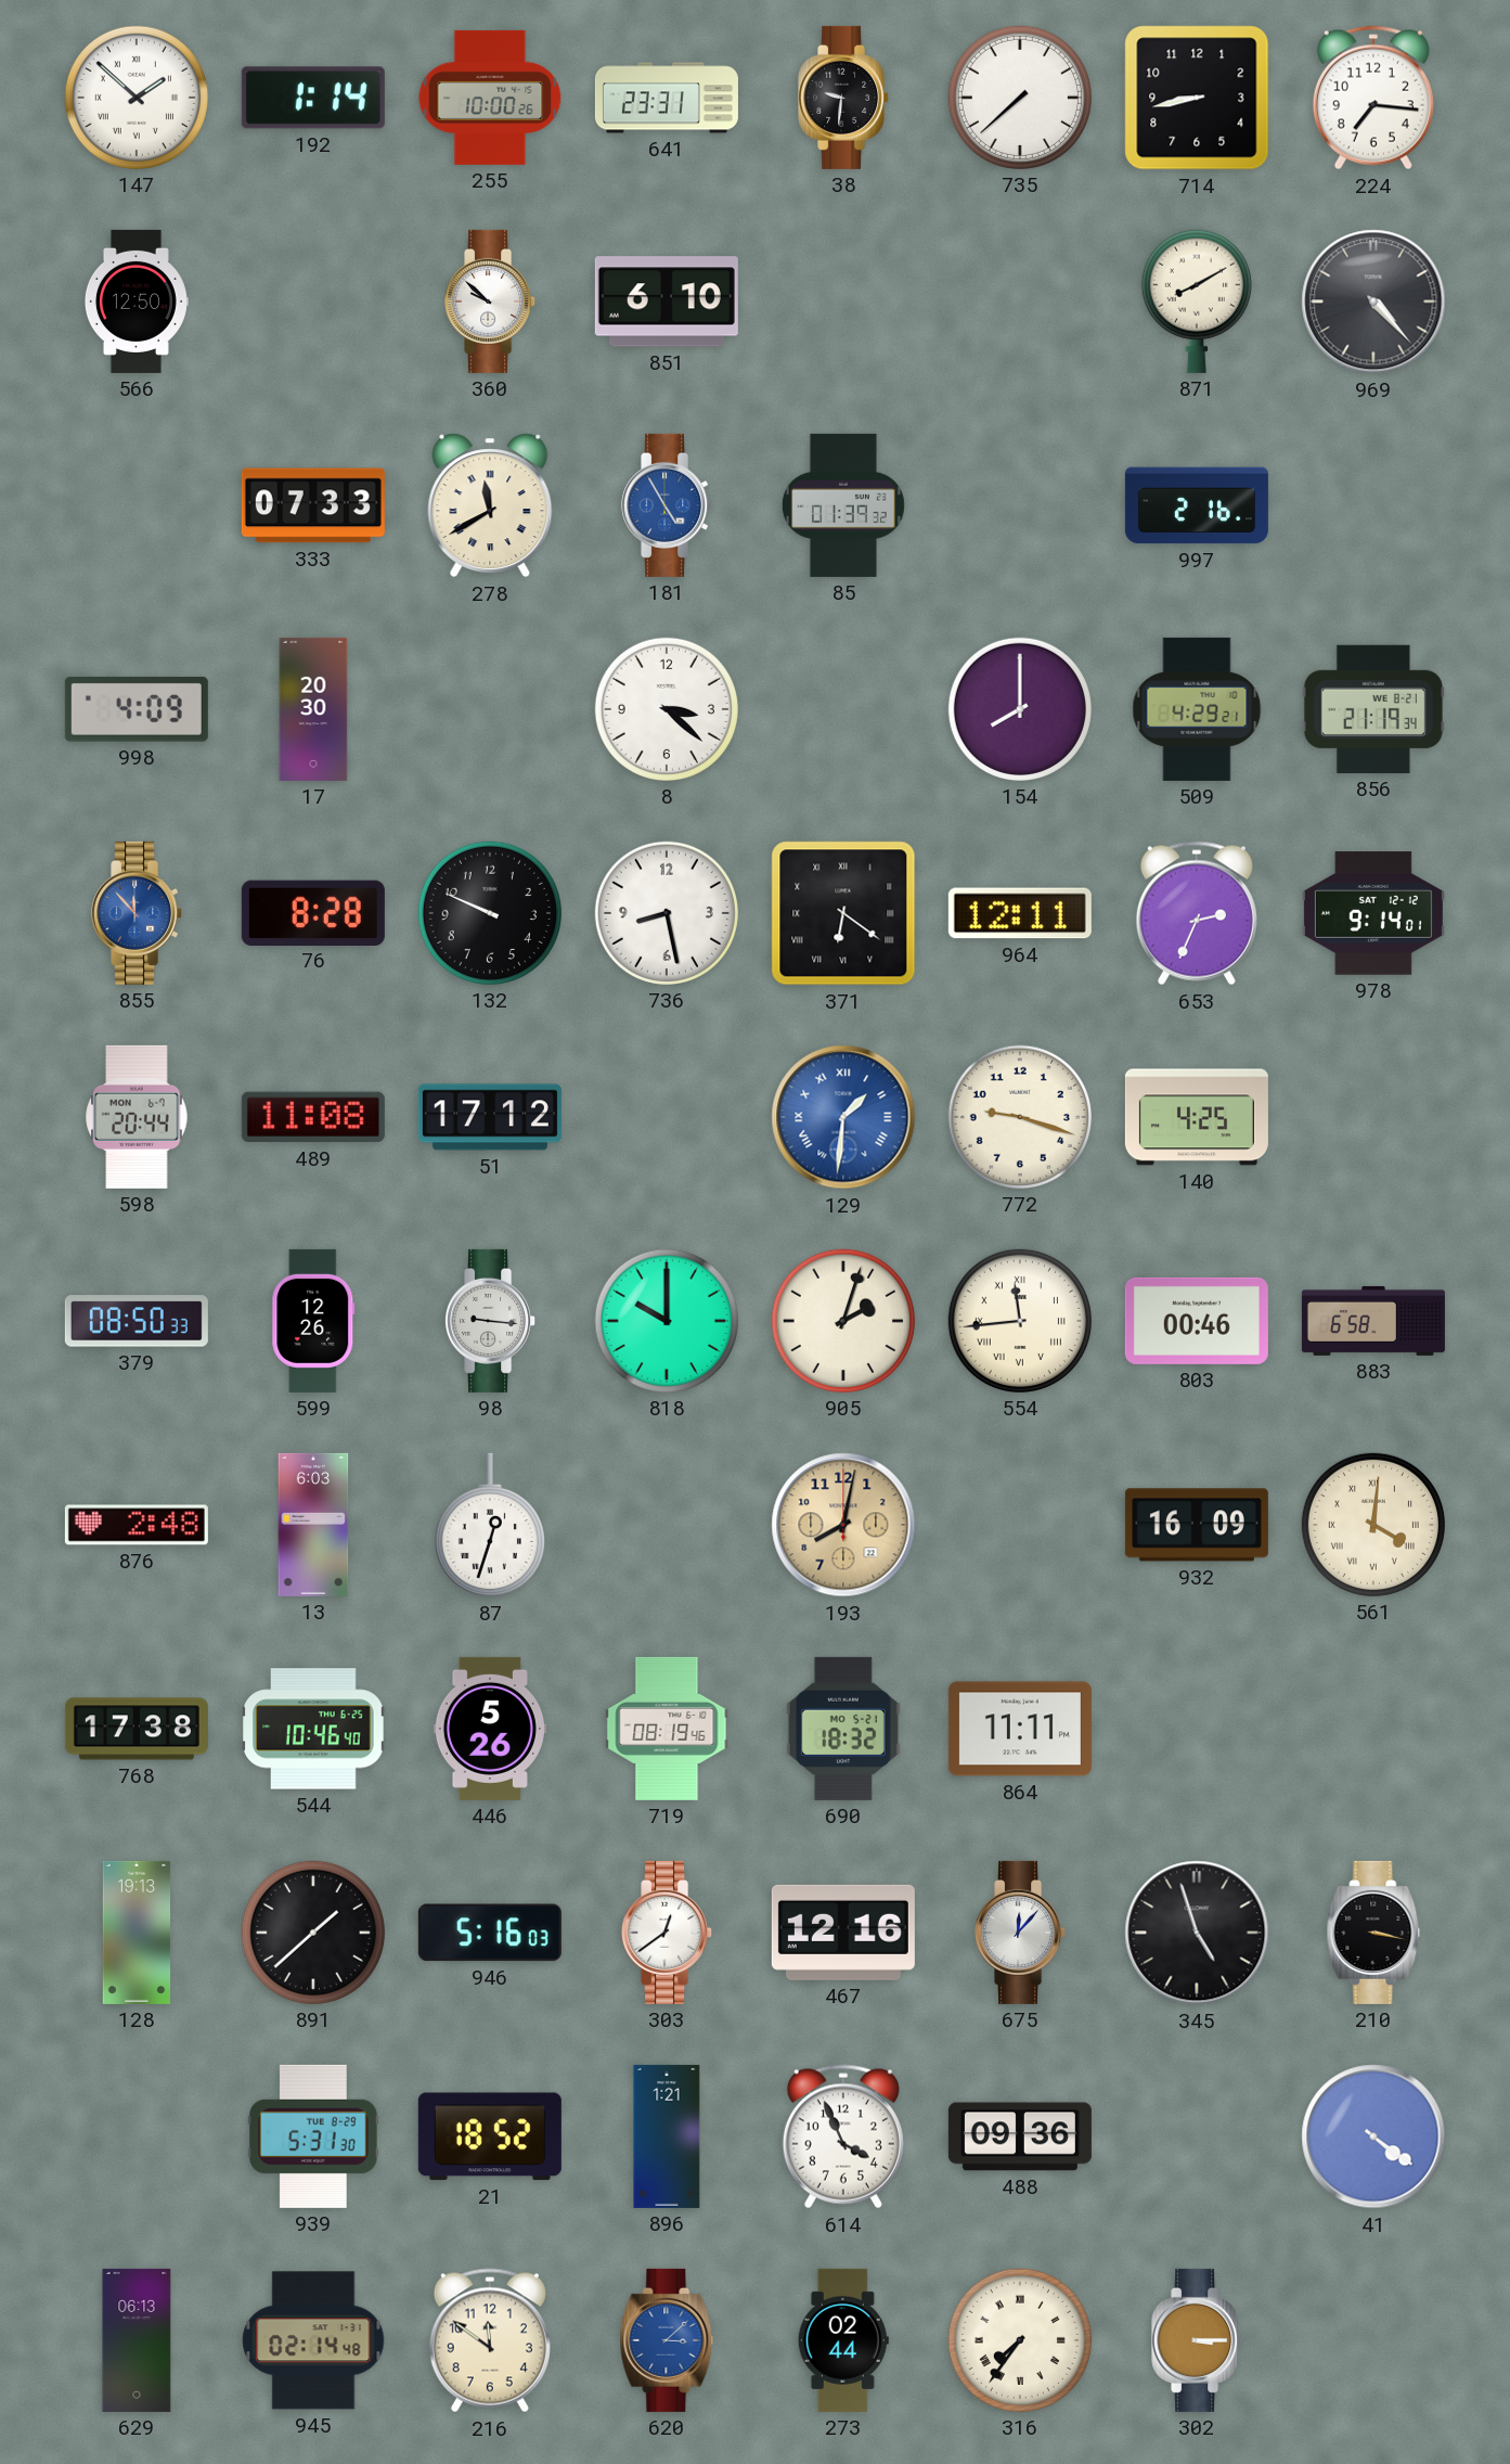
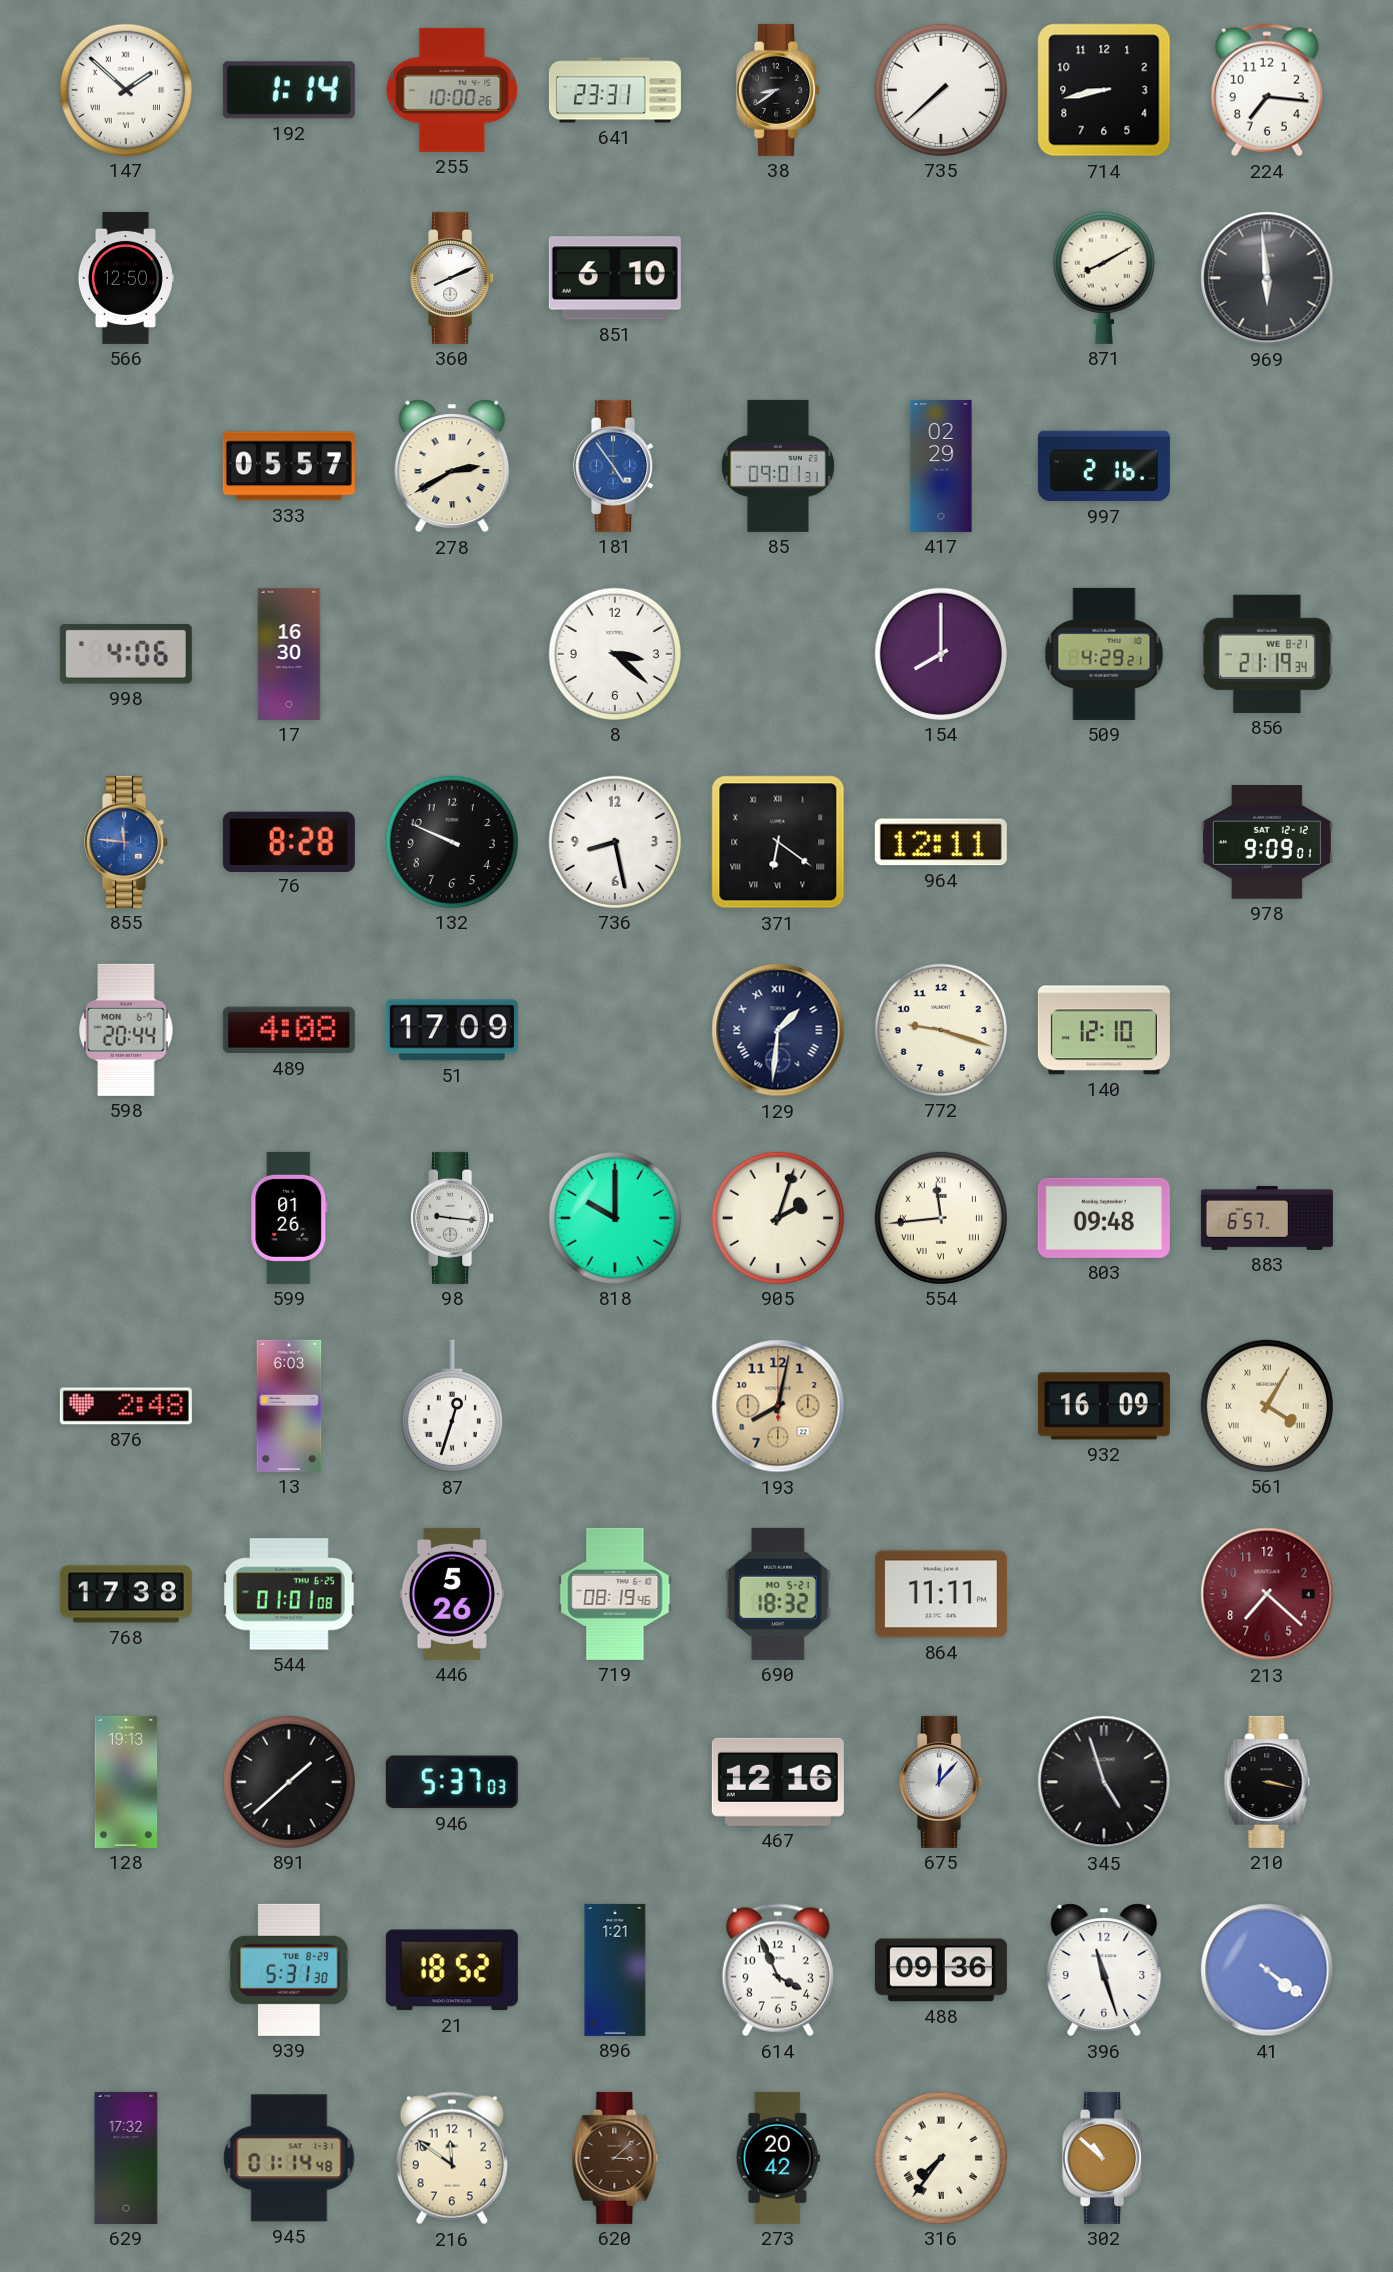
38: 9:31 -> 8:39 (779, 90)
360: 9:52 -> 8:11 (453, 278)
969: 4:23 -> 5:59 (1267, 278)
333: 07:33 -> 05:57 (289, 466)
278: 11:40 -> 2:40 (452, 466)
181: 4:55 -> 4:54 (616, 466)
85: 01:39 -> 09:01 (778, 466)
417: none -> 02:29 (941, 466)
998: 4:09 -> 4:06 (126, 654)
17: 20:30 -> 16:30 (289, 654)
855: 11:53 -> 11:46 (127, 842)
653: 2:34 -> none (1197, 913)
978: 9:14 -> 9:09 (1267, 842)
489: 11:08 -> 4:08 (289, 1030)
51: 17:12 -> 17:09 (452, 1030)
129 dial: blue -> navy (778, 1030)
140: 4:25 -> 12:10 (1104, 1030)
379: 08:50 -> none (137, 1321)
599: 12:26 -> 01:26 (289, 1218)
803: 00:46 -> 09:48 (1104, 1218)
883: 6:58 -> 6:57 (1267, 1218)
561: 4:01 -> 4:05 (1267, 1406)
544: 10:46 -> 01:01 (289, 1594)
213: none -> 7:22 (1267, 1594)
946: 5:16 -> 5:37 (452, 1782)
303: 12:39 -> none (668, 1933)
396: none -> 11:27 (1104, 1970)
629: 06:13 -> 17:32 (126, 2158)
945: 02:14 -> 01:14 (289, 2158)
620 dial: blue -> brown (615, 2158)
273: 02:44 -> 20:42 (778, 2158)
302: 3:15 -> 10:52 (1105, 2158)
